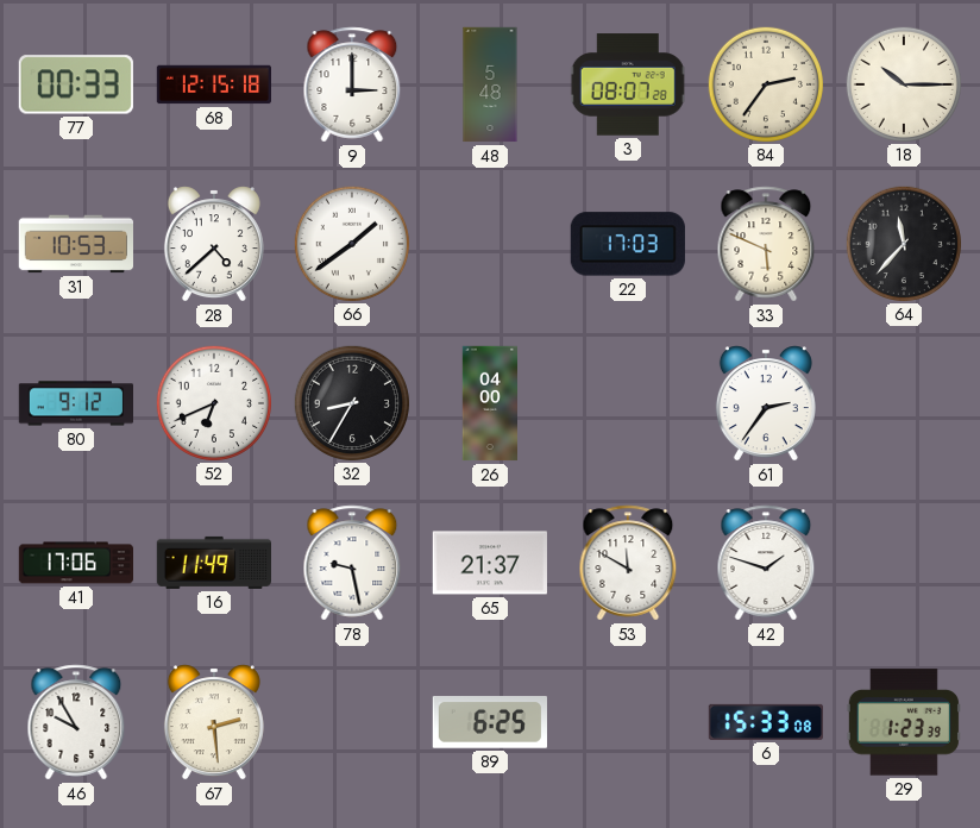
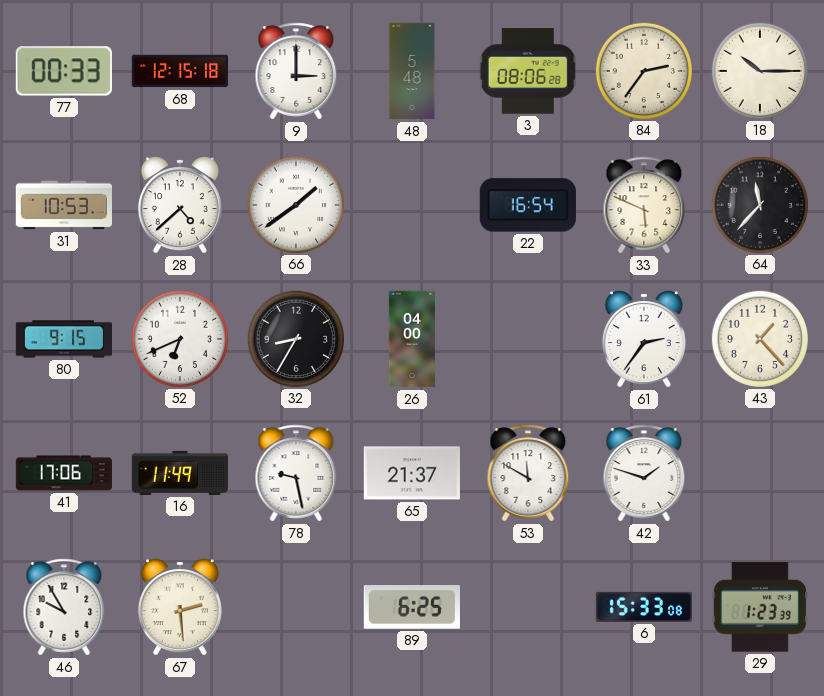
3: 08:07 -> 08:06 (528, 71)
22: 17:03 -> 16:54 (528, 205)
80: 9:12 -> 9:15 (63, 339)
43: none -> 1:23 (759, 338)
